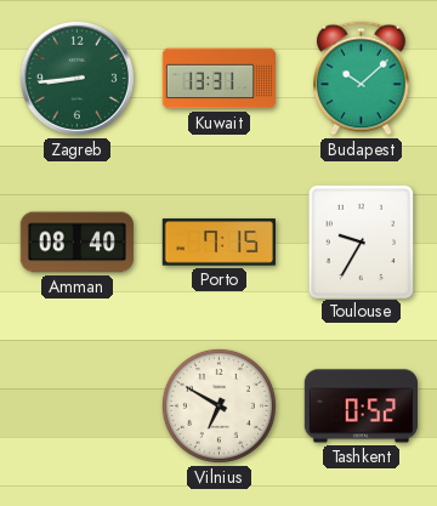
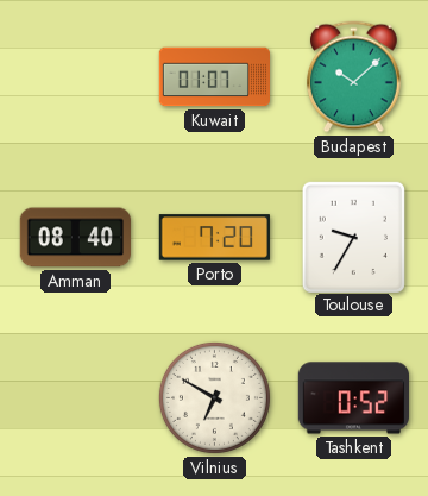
Zagreb: 8:44 -> none (76, 78)
Kuwait: 13:31 -> 01:07 (214, 77)
Porto: 7:15 -> 7:20 (214, 238)
